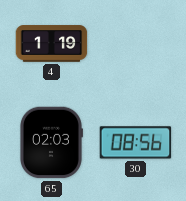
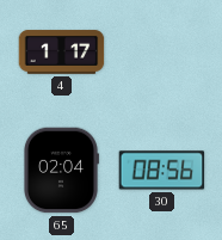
4: 1:19 -> 1:17 (62, 53)
65: 02:03 -> 02:04 (61, 171)
